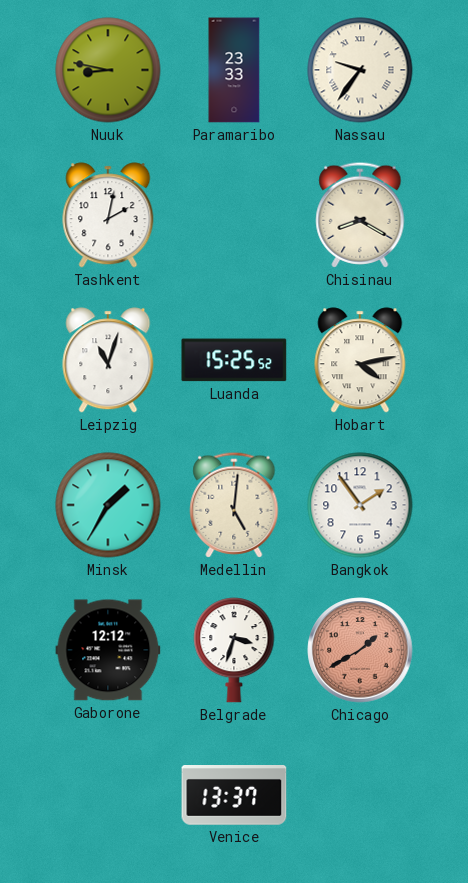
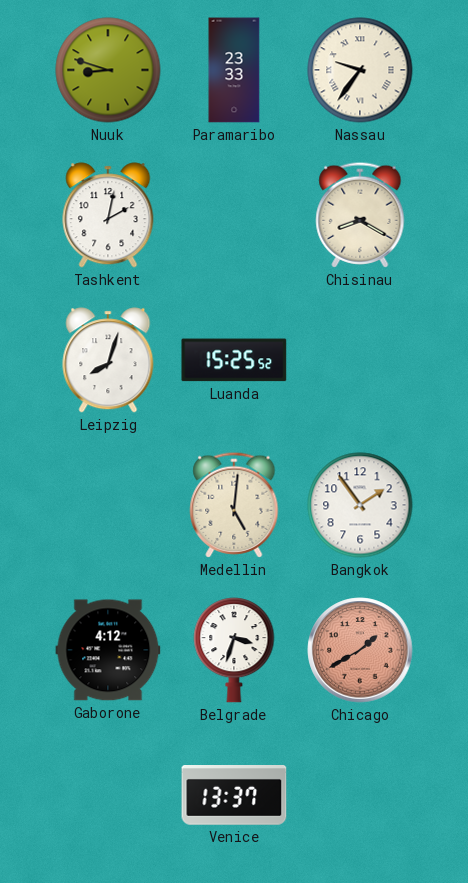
Nuuk: 8:47 -> 8:48 (108, 70)
Leipzig: 11:03 -> 8:03 (108, 360)
Hobart: 4:13 -> none (360, 360)
Minsk: 1:35 -> none (108, 505)
Gaborone: 12:12 -> 4:12 (108, 650)
